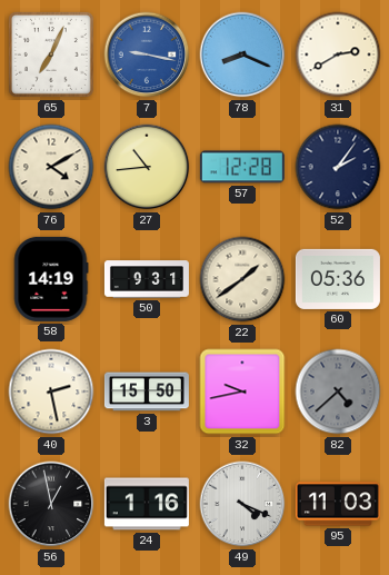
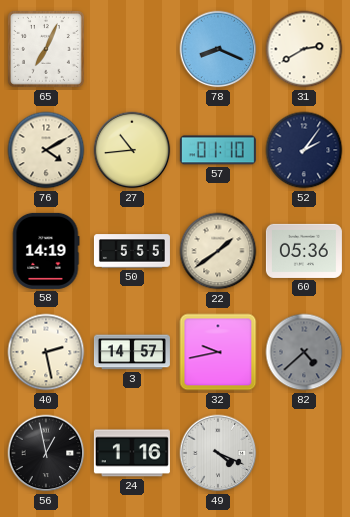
7: 9:17 -> none (147, 54)
57: 12:28 -> 01:10 (218, 150)
50: 9:31 -> 5:55 (132, 251)
3: 15:50 -> 14:57 (132, 352)
95: 11:03 -> none (338, 504)
